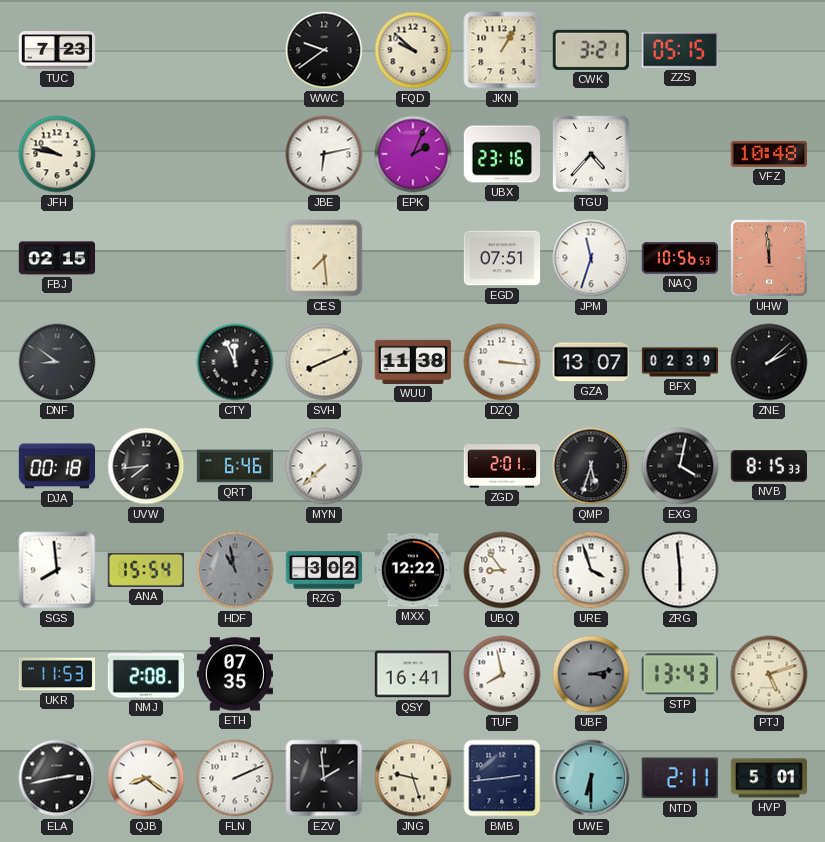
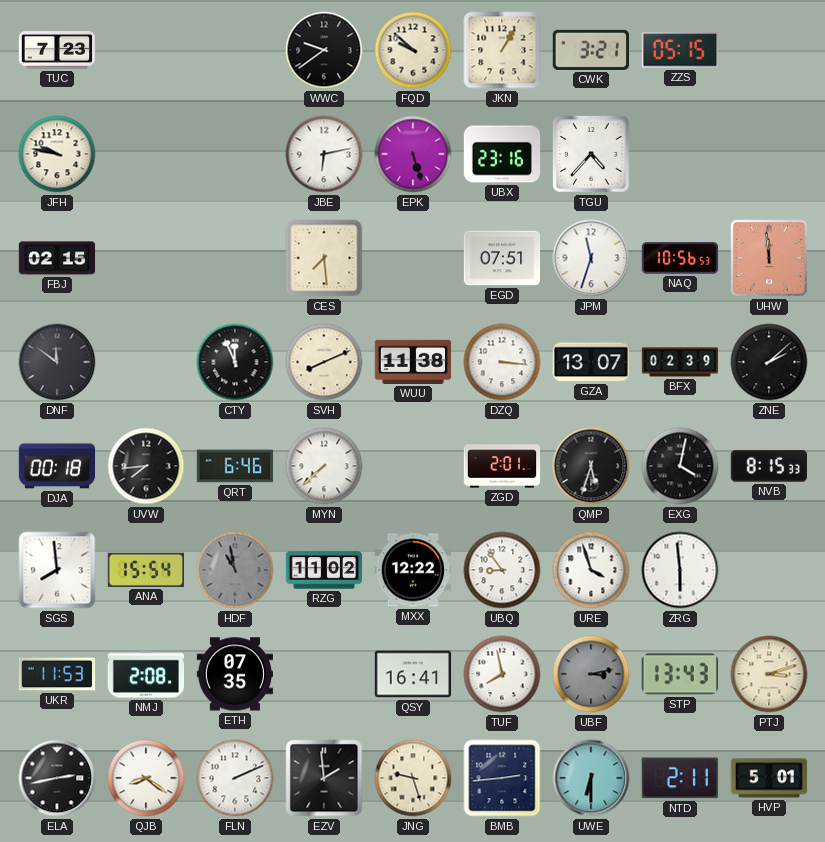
EPK: 2:04 -> 5:27 (413, 154)
VFZ: 10:48 -> none (768, 154)
DNF: 8:51 -> 11:51 (57, 362)
RZG: 3:02 -> 11:02 (324, 570)
PTJ: 5:12 -> 3:12 (769, 674)
